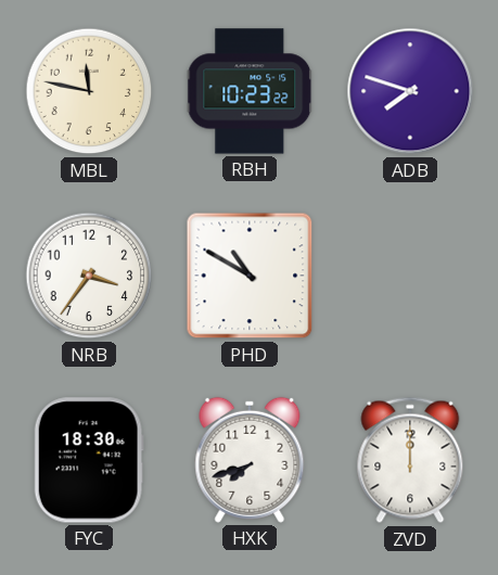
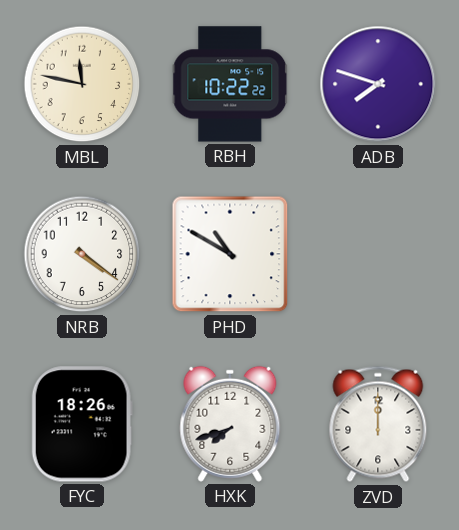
RBH: 10:23 -> 10:22 (230, 84)
NRB: 3:36 -> 4:21 (82, 254)
FYC: 18:30 -> 18:26 (82, 424)
